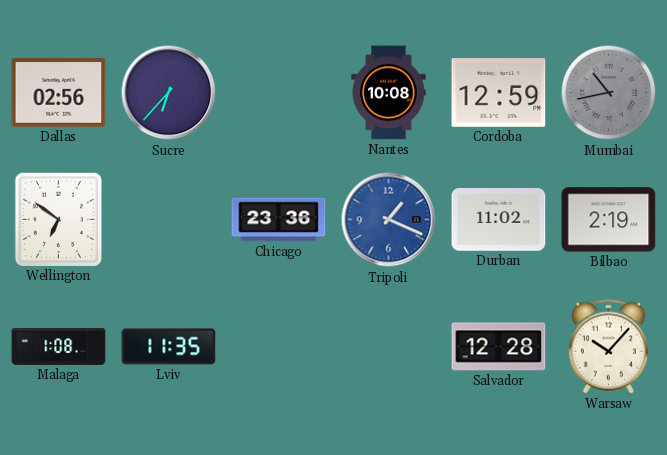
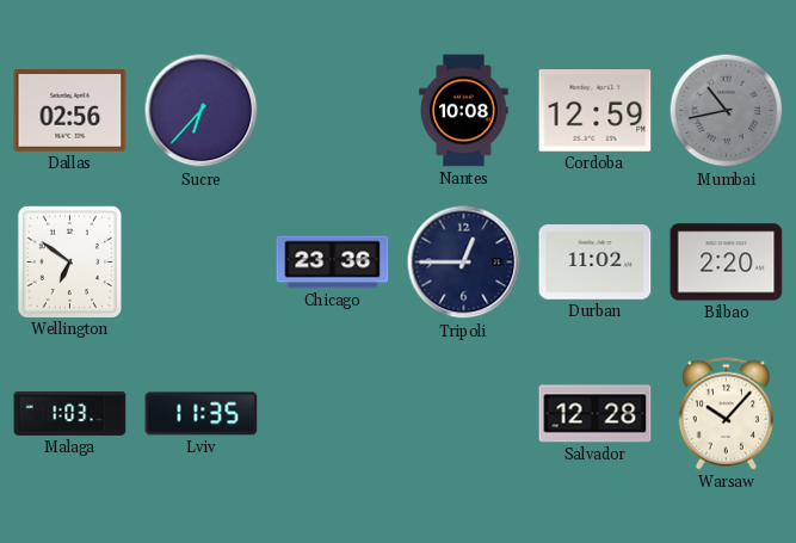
Tripoli: 1:19 -> 12:45 (464, 263)
Tripoli dial: blue -> navy (464, 263)
Bilbao: 2:19 -> 2:20 (727, 263)
Malaga: 1:08 -> 1:03 (70, 414)
